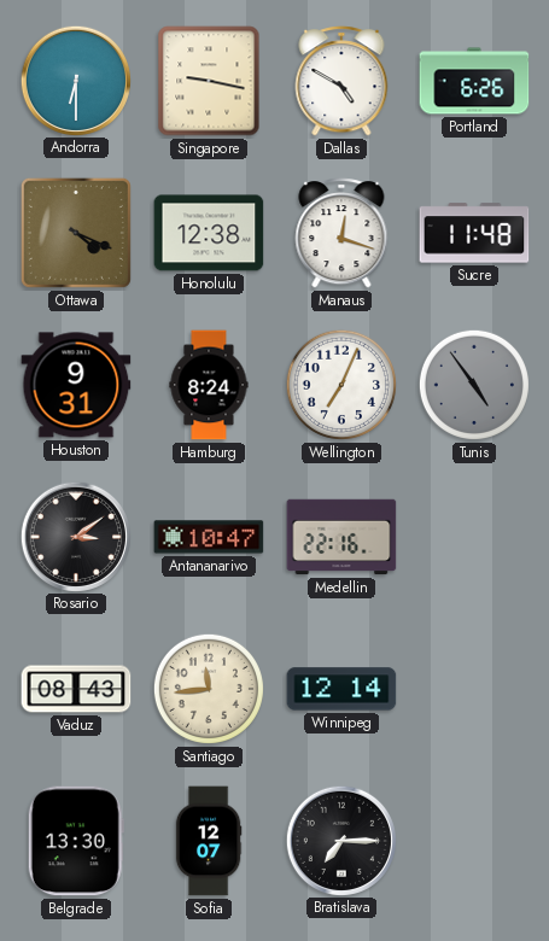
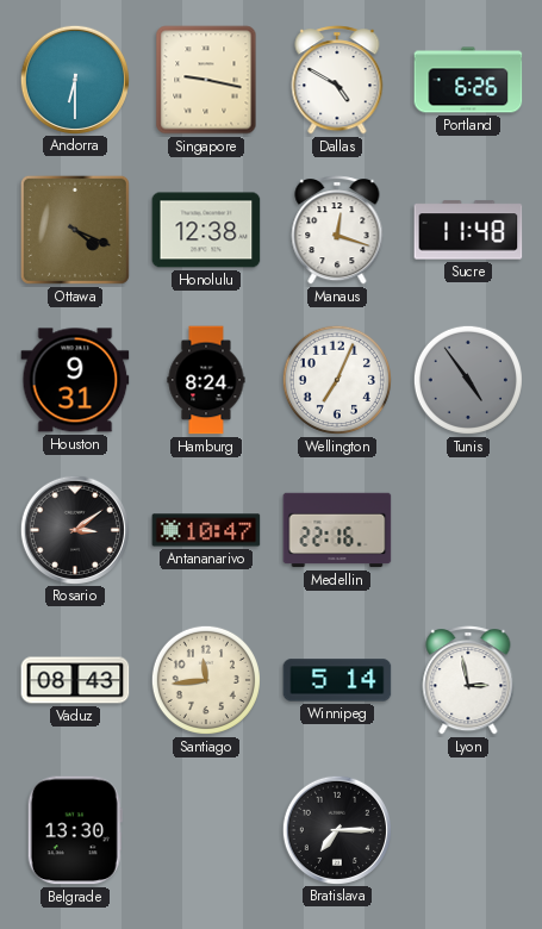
Winnipeg: 12:14 -> 5:14 (337, 680)
Lyon: none -> 2:58 (468, 680)
Sofia: 12:07 -> none (209, 841)
